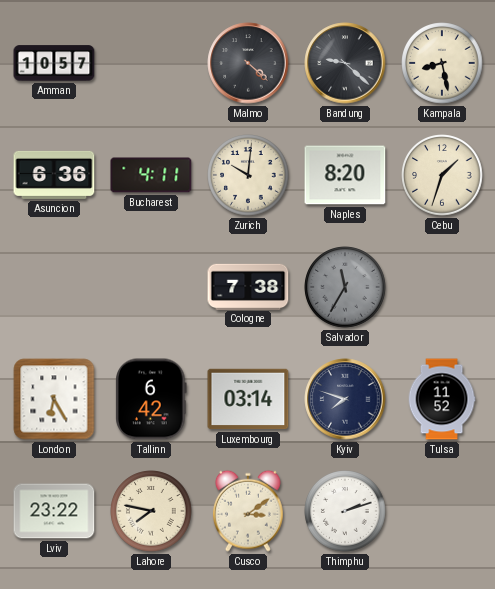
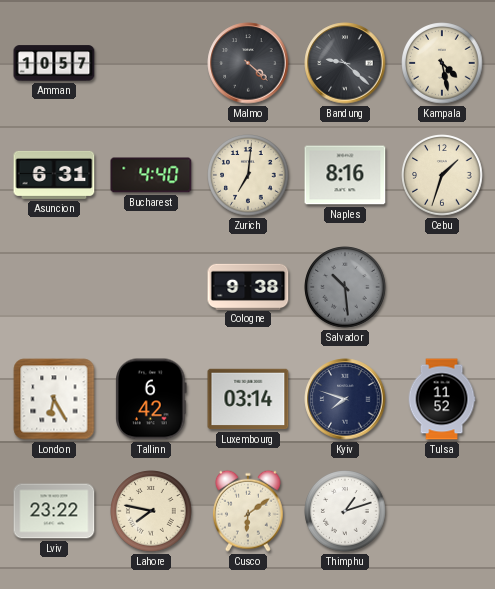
Kampala: 8:28 -> 4:28 (442, 63)
Asuncion: 6:36 -> 6:31 (54, 175)
Bucharest: 4:11 -> 4:40 (151, 175)
Zurich: 10:01 -> 7:01 (248, 175)
Naples: 8:20 -> 8:16 (345, 175)
Cologne: 7:38 -> 9:38 (248, 286)
Salvador: 11:35 -> 10:29 (345, 287)
Cusco: 3:09 -> 6:09 (248, 511)
Thimphu: 2:12 -> 1:12 (345, 511)
